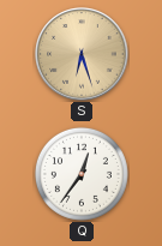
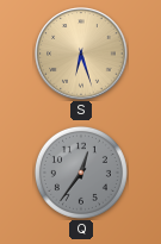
Q dial: white -> grey (81, 173)
